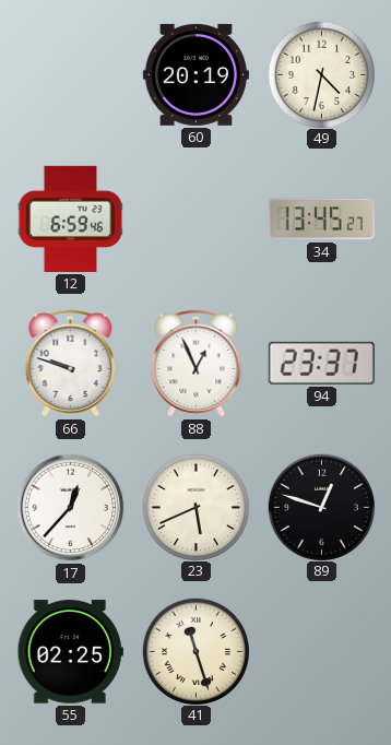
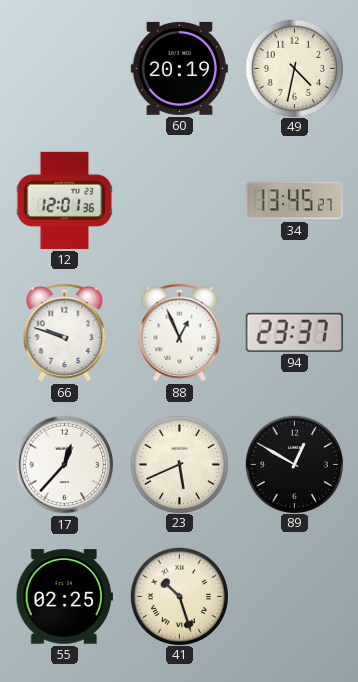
12: 6:59 -> 12:01 (65, 200)
89: 12:48 -> 12:50 (294, 464)
41: 11:27 -> 10:27 (179, 596)
